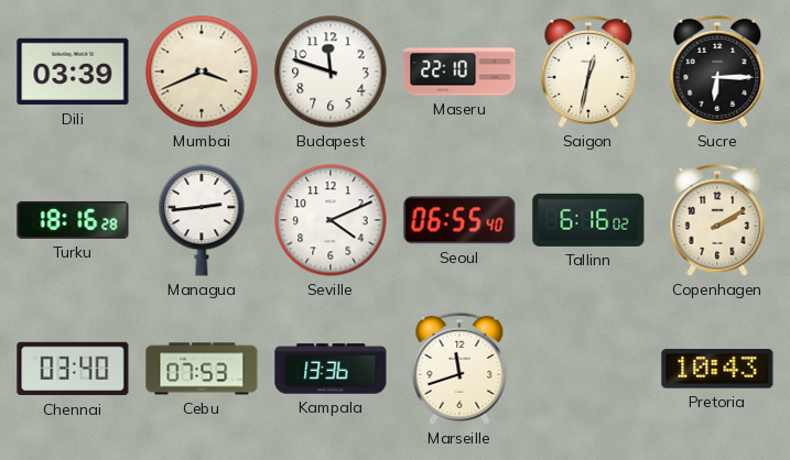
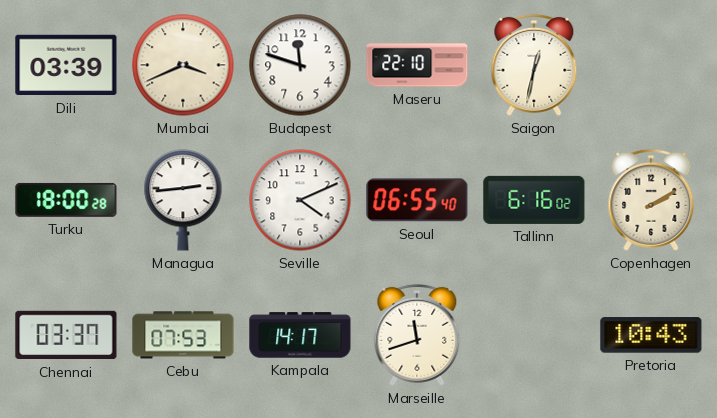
Sucre: 6:15 -> none (717, 72)
Turku: 18:16 -> 18:00 (66, 200)
Chennai: 03:40 -> 03:37 (66, 335)
Kampala: 13:36 -> 14:17 (300, 335)
